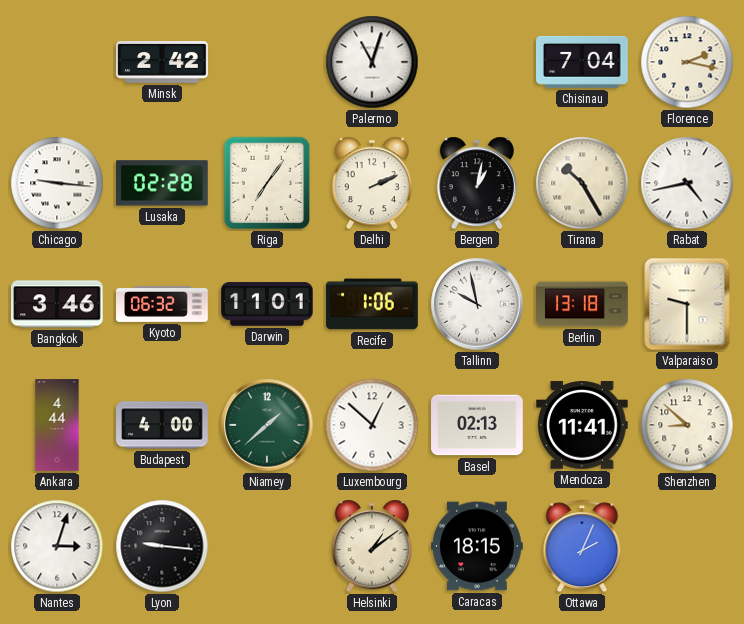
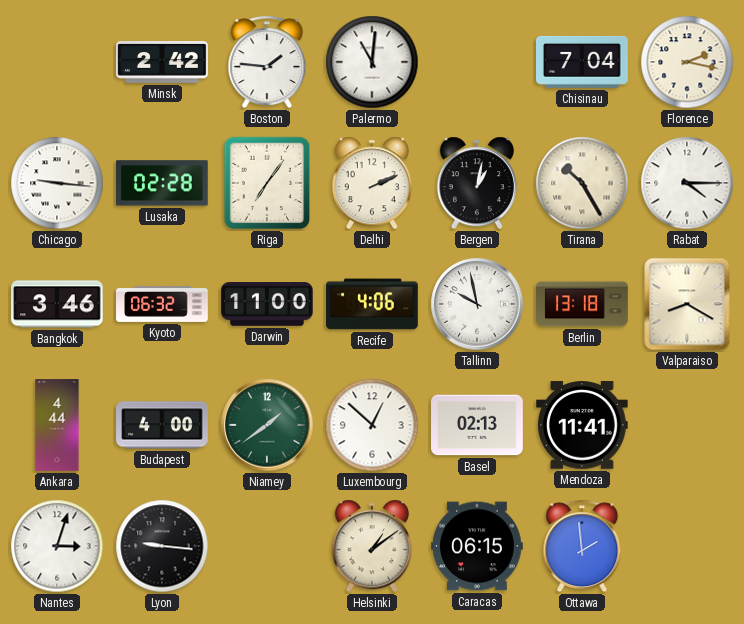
Boston: none -> 1:46 (267, 62)
Palermo: 11:03 -> 11:01 (372, 62)
Rabat: 4:43 -> 4:15 (687, 183)
Darwin: 11:01 -> 11:00 (267, 304)
Recife: 1:06 -> 4:06 (372, 304)
Valparaiso: 9:30 -> 8:20 (687, 304)
Niamey: 1:38 -> 1:39 (267, 425)
Shenzhen: 8:52 -> none (687, 425)
Caracas: 18:15 -> 06:15 (477, 546)
Ottawa: 2:04 -> 1:59 (582, 546)
